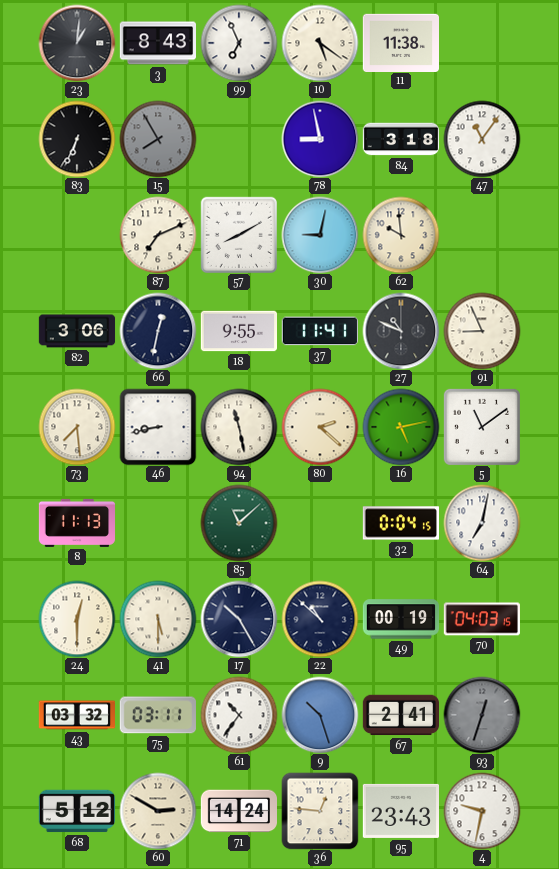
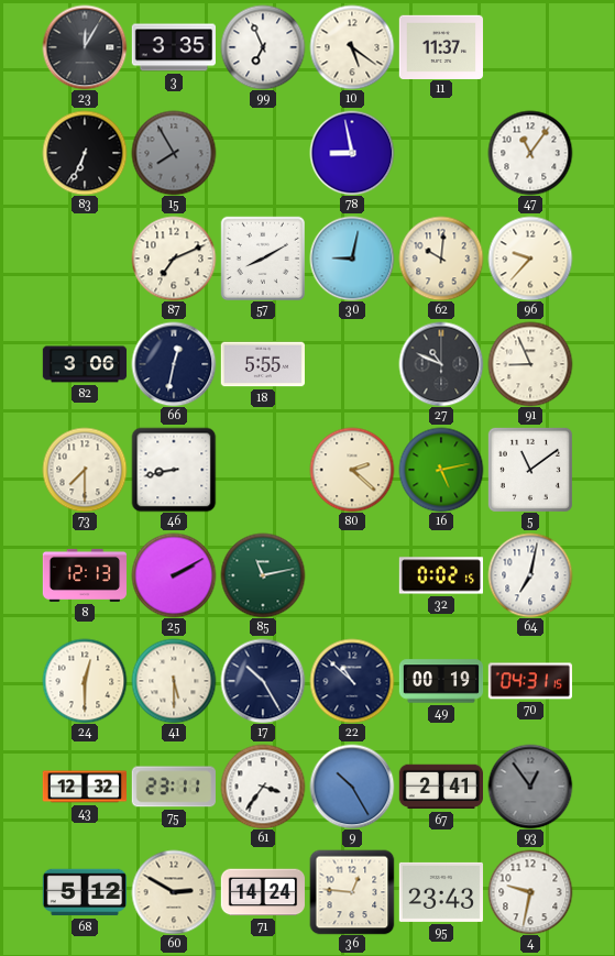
23: 1:01 -> 12:05 (85, 47)
3: 8:43 -> 3:35 (173, 47)
11: 11:38 -> 11:37 (440, 46)
84: 3:18 -> none (401, 139)
62: 9:59 -> 10:01 (441, 259)
96: none -> 9:37 (530, 259)
18: 9:55 -> 5:55 (262, 364)
37: 11:41 -> none (320, 331)
73: 7:29 -> 7:30 (85, 470)
94: 11:28 -> none (239, 427)
8: 11:13 -> 12:13 (85, 575)
25: none -> 2:10 (174, 575)
85: 11:08 -> 11:13 (263, 575)
32: 0:04 -> 0:02 (440, 575)
70: 04:03 -> 04:31 (529, 681)
43: 03:32 -> 12:32 (84, 787)
75: 03:11 -> 23:11 (174, 787)
61: 10:36 -> 3:36 (263, 787)
9: 10:27 -> 10:25 (352, 787)
93: 12:33 -> 12:54 (530, 787)
